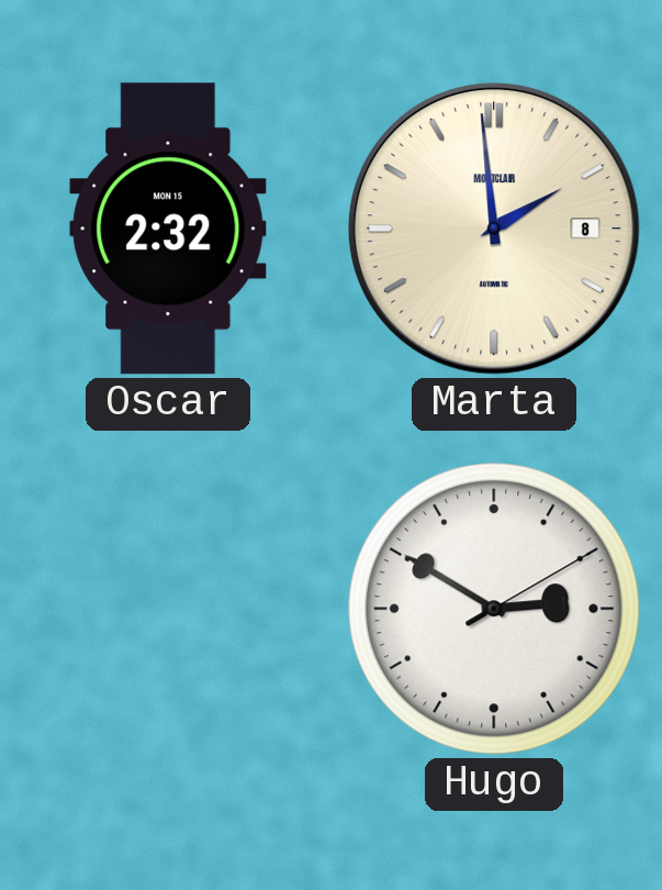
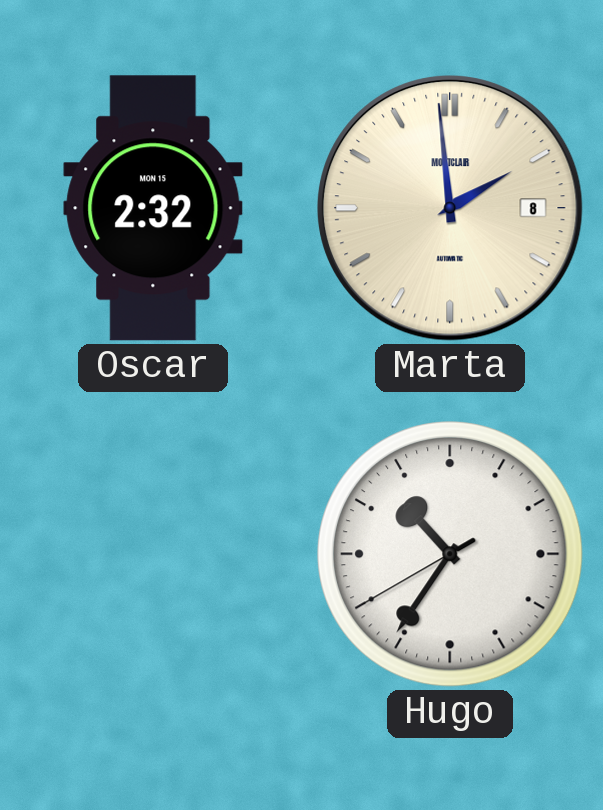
Hugo: 2:50 -> 10:35 (451, 555)
